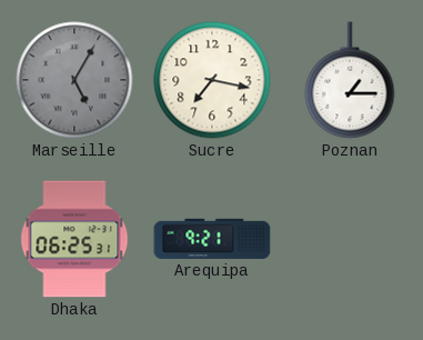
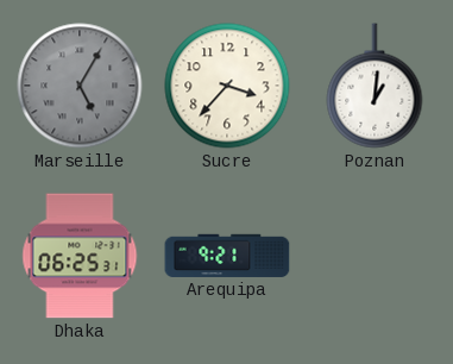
Sucre: 7:17 -> 3:37 (227, 86)
Poznan: 1:15 -> 1:01 (375, 86)
